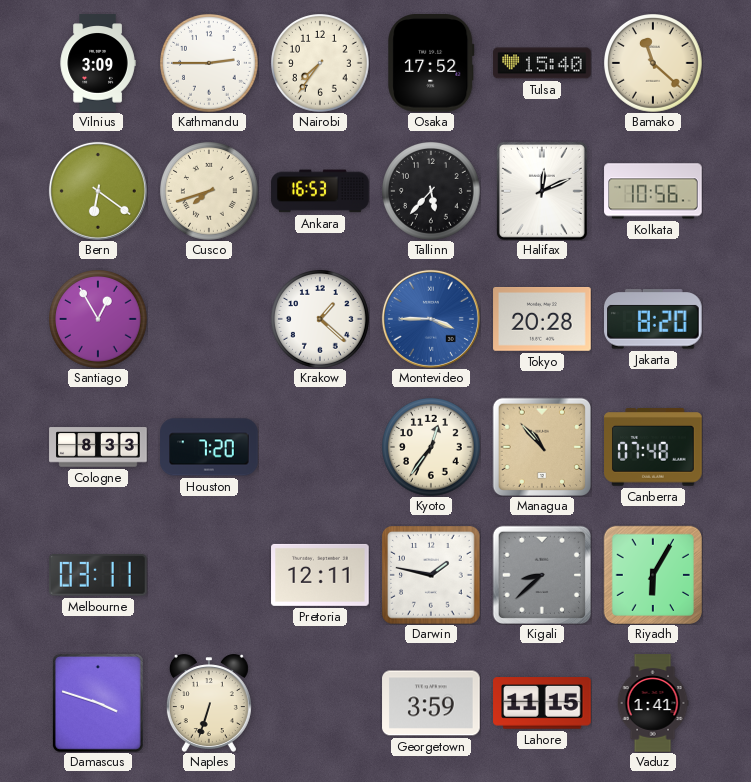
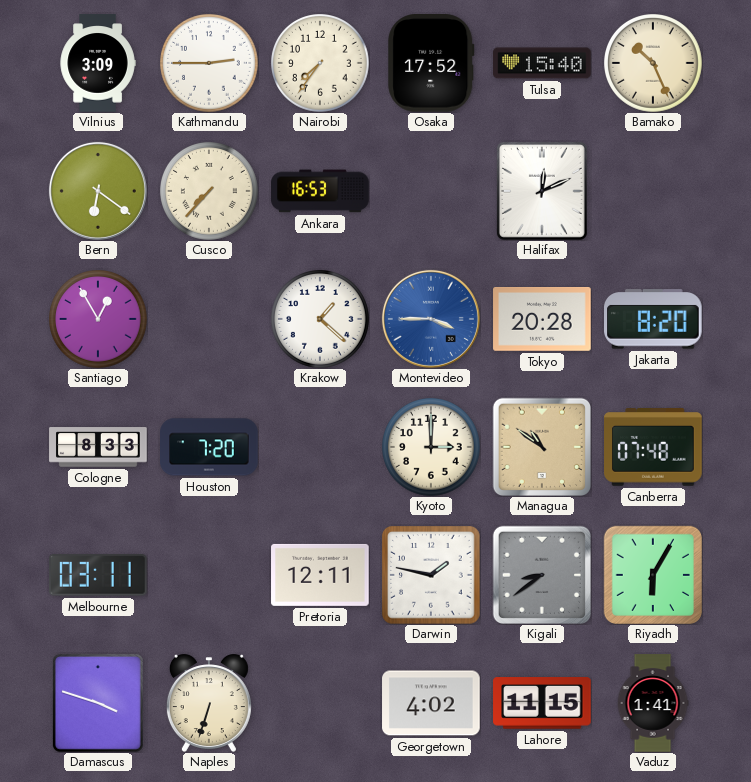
Bamako: 11:22 -> 10:26 (654, 64)
Cusco: 7:42 -> 7:37 (210, 192)
Tallinn: 5:37 -> none (432, 192)
Kolkata: 10:56 -> none (653, 191)
Kyoto: 12:36 -> 3:00 (432, 448)
Managua: 10:53 -> 10:51 (541, 446)
Kigali: 8:38 -> 8:39 (541, 574)
Georgetown: 3:59 -> 4:02 (431, 703)
